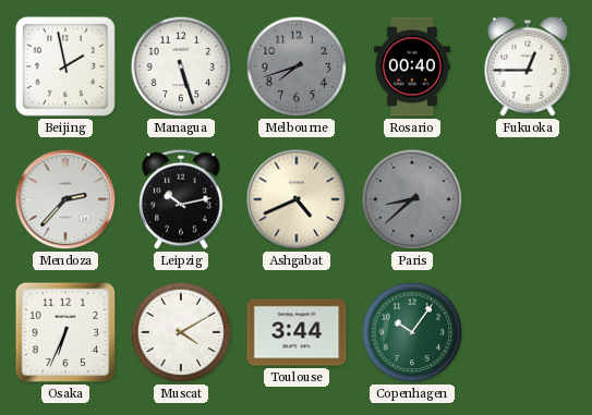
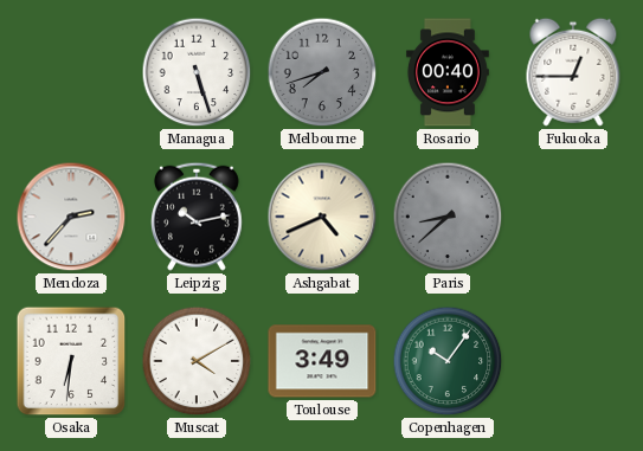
Beijing: 1:58 -> none (65, 66)
Osaka: 6:34 -> 6:31 (71, 361)
Toulouse: 3:44 -> 3:49 (322, 361)
